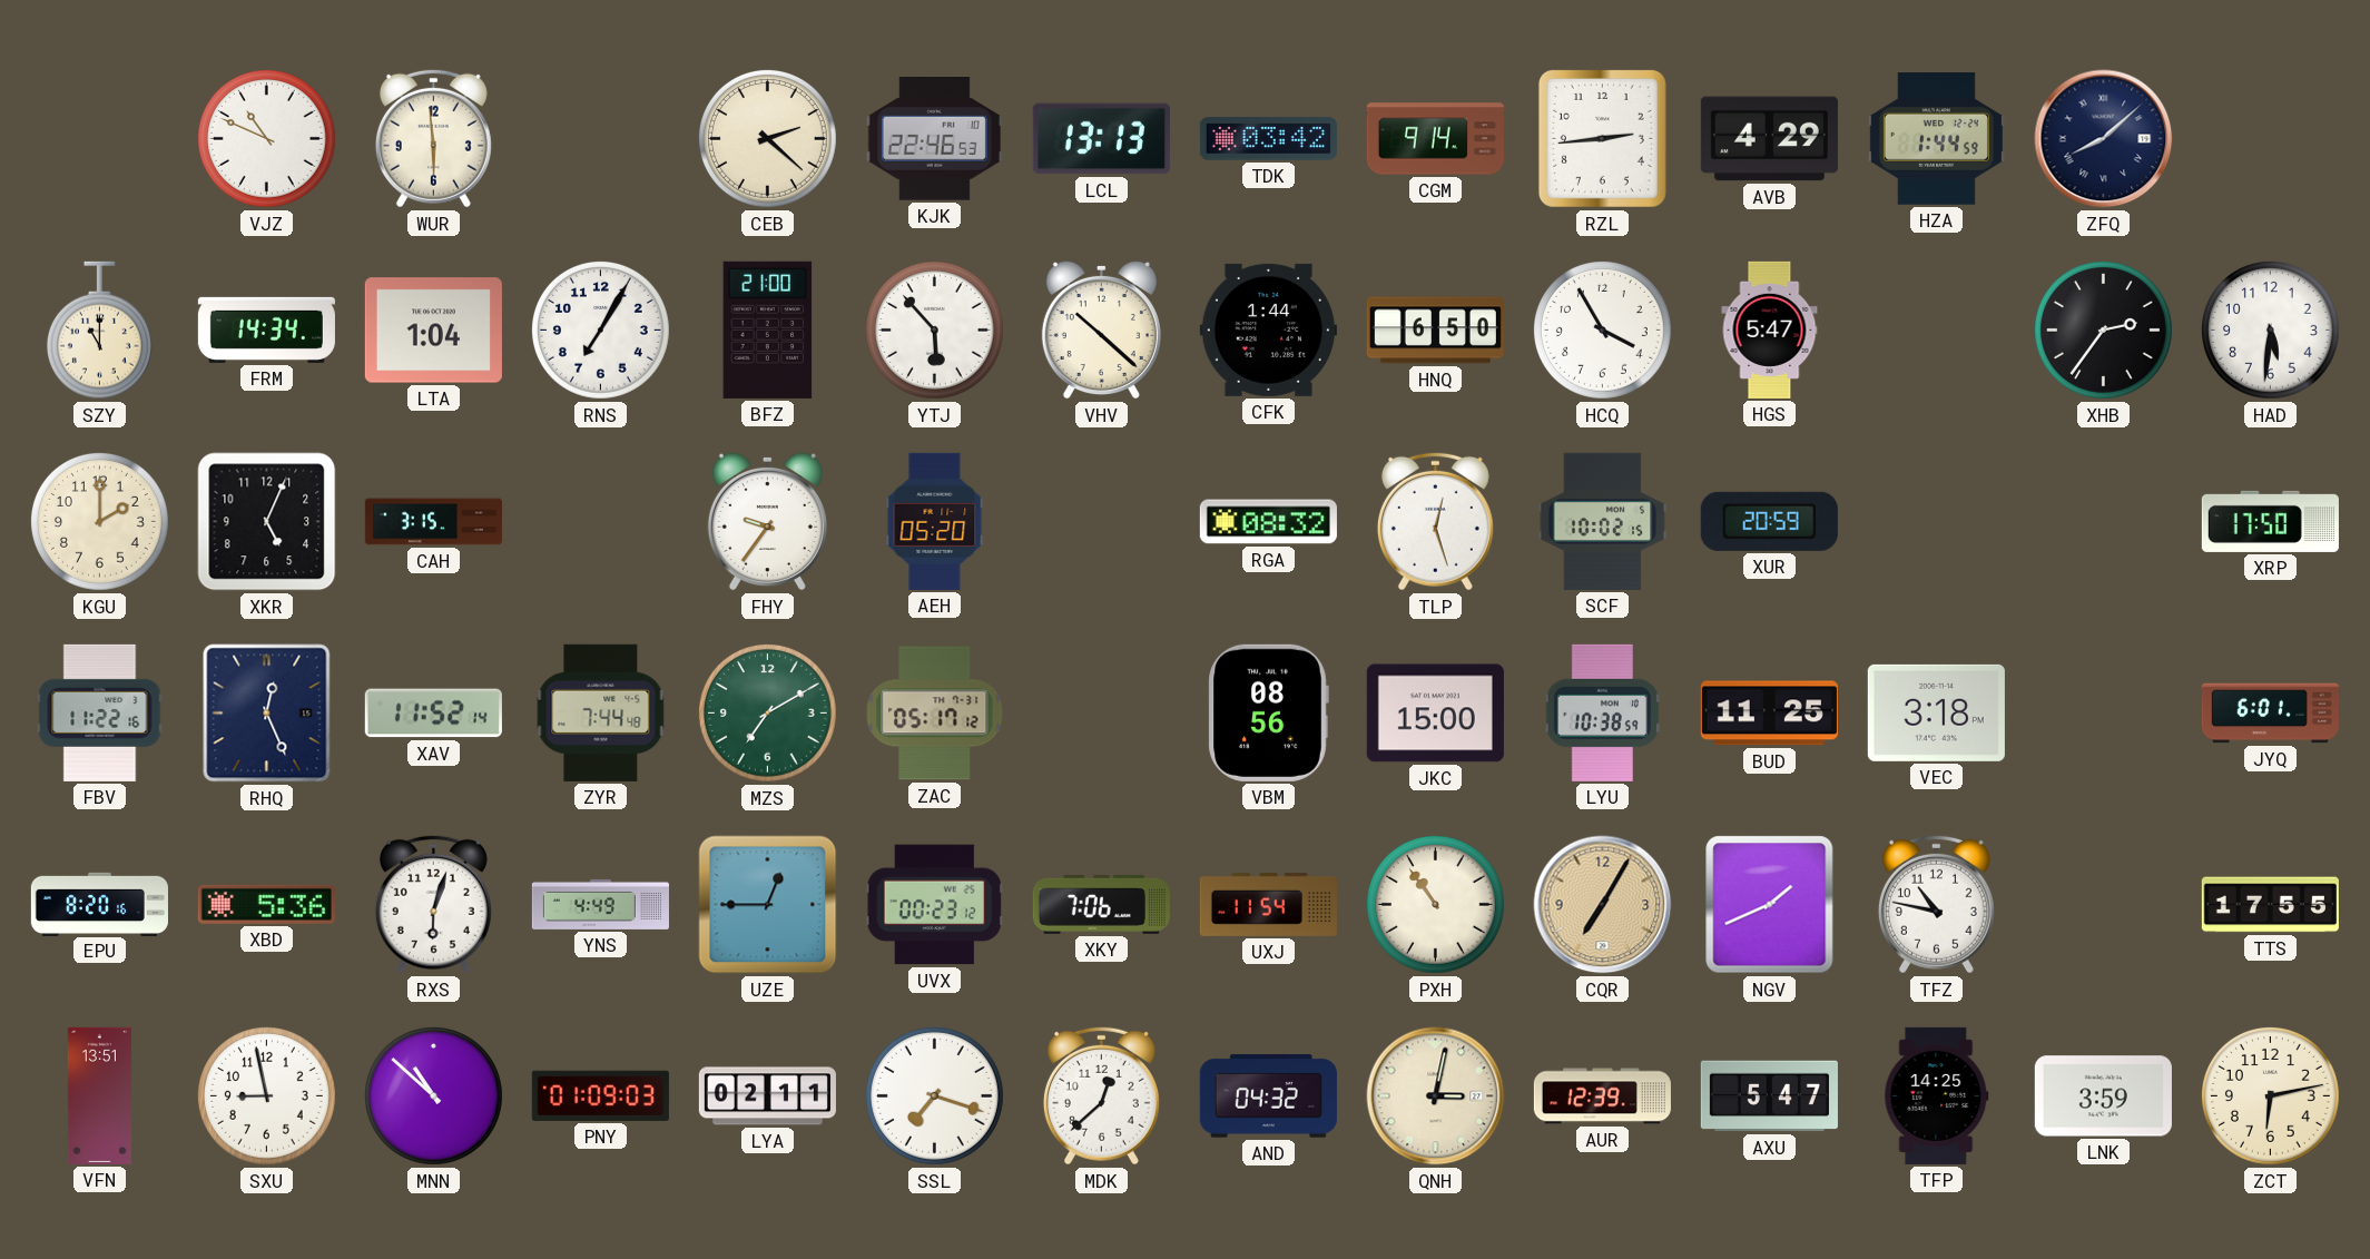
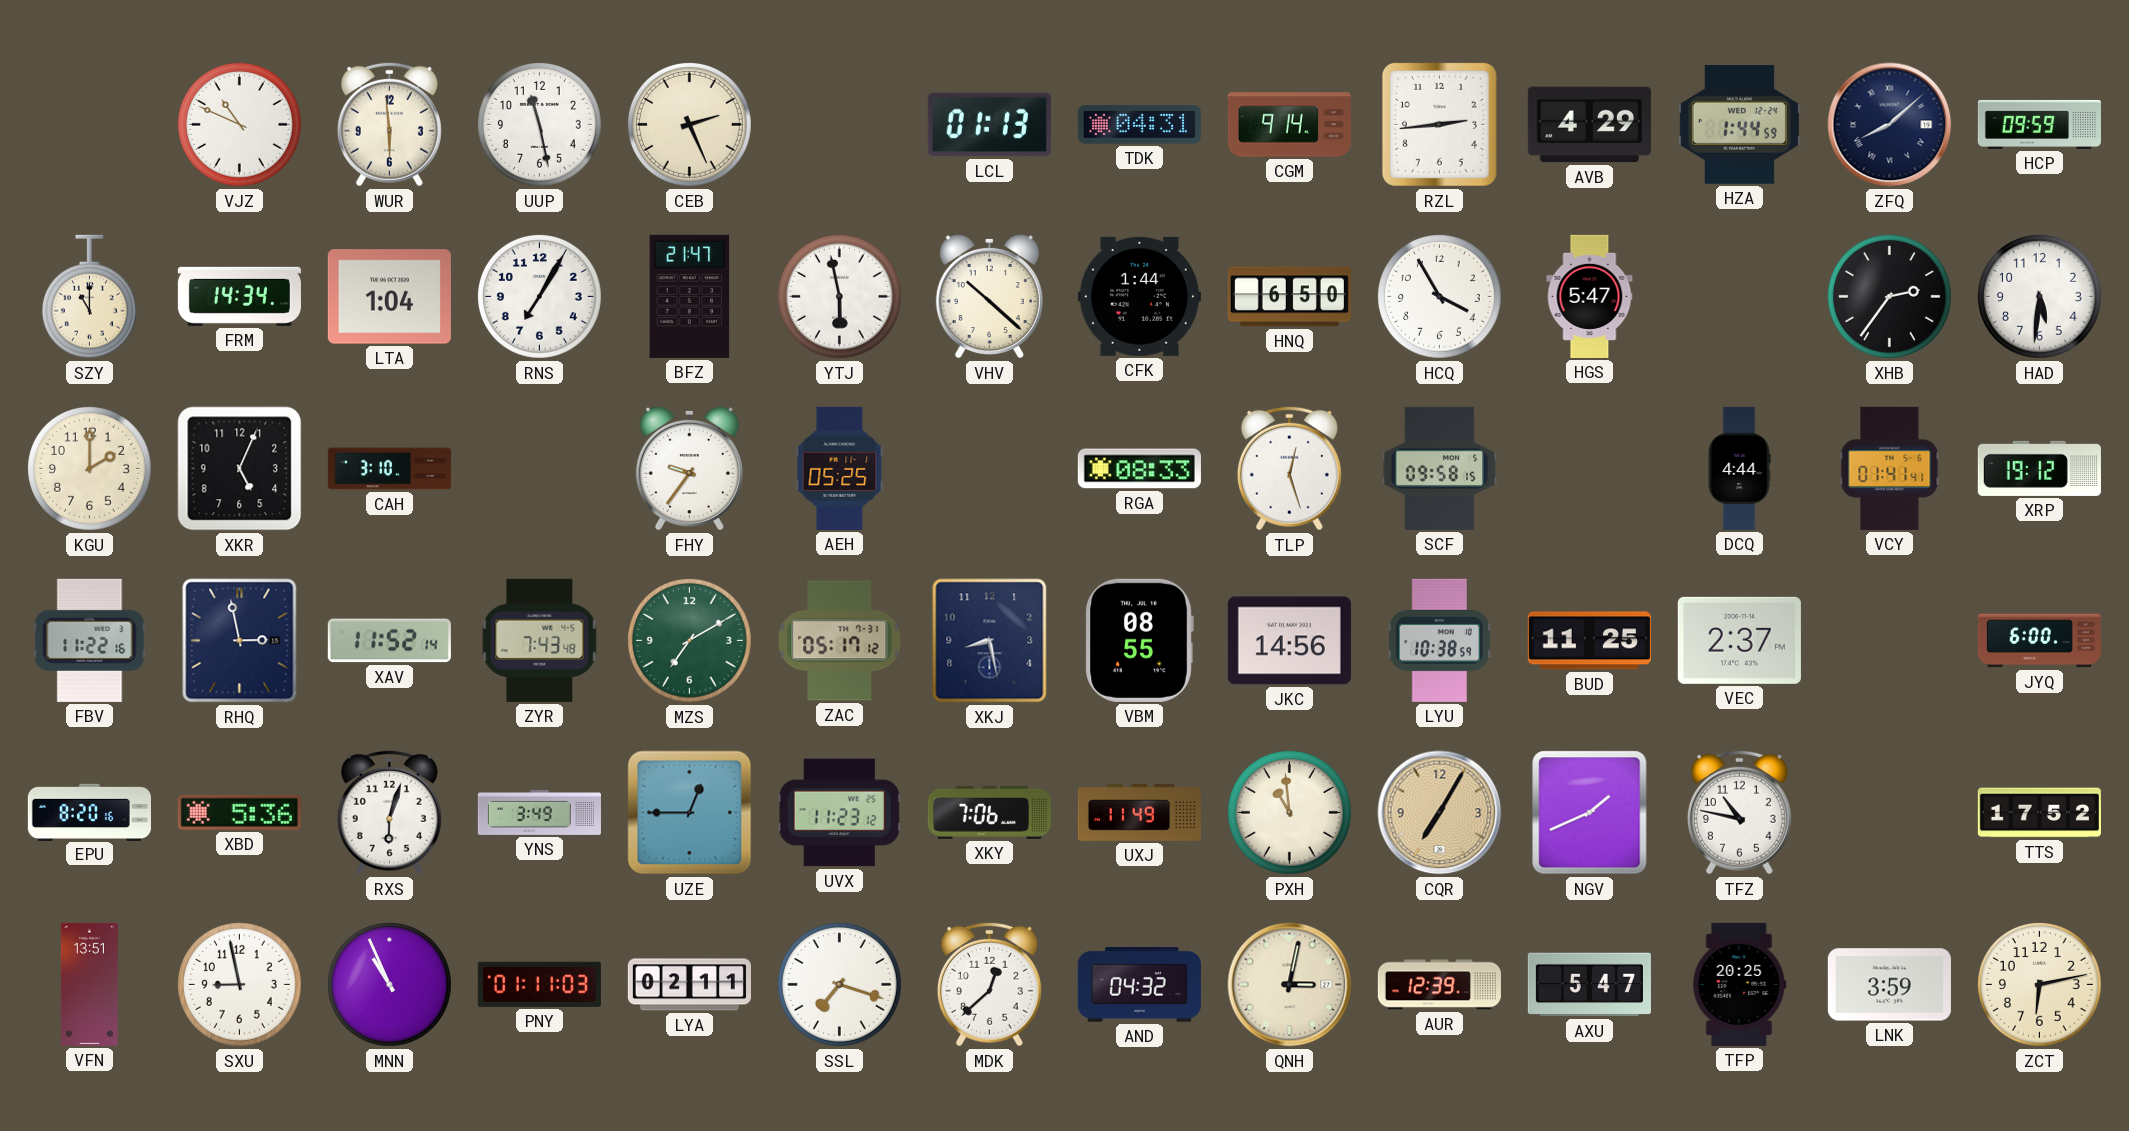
UUP: none -> 11:28 (539, 124)
CEB: 2:22 -> 2:26 (689, 124)
KJK: 22:46 -> none (934, 139)
LCL: 13:13 -> 01:13 (989, 125)
TDK: 03:42 -> 04:31 (1139, 125)
HCP: none -> 09:59 (2039, 124)
BFZ: 21:00 -> 21:47 (690, 296)
YTJ: 5:53 -> 5:58 (839, 296)
CAH: 3:15 -> 3:10 (389, 469)
AEH: 05:20 -> 05:25 (840, 468)
RGA: 08:32 -> 08:33 (1139, 469)
SCF: 10:02 -> 09:58 (1440, 468)
XUR: 20:59 -> none (1769, 521)
DCQ: none -> 4:44 (1739, 468)
VCY: none -> 01:41 (1890, 468)
XRP: 17:50 -> 19:12 (2039, 468)
RHQ: 12:26 -> 2:58 (240, 641)
ZYR: 7:44 -> 7:43 (540, 640)
XKJ: none -> 8:28 (990, 641)
VBM: 08:56 -> 08:55 (1139, 640)
JKC: 15:00 -> 14:56 (1289, 641)
VEC: 3:18 -> 2:37 (1739, 640)
JYQ: 6:01 -> 6:00 (2039, 641)
YNS: 4:49 -> 3:49 (539, 812)
UVX: 00:23 -> 11:23 (839, 813)
UXJ: 11:54 -> 11:49 (1139, 812)
PXH: 10:54 -> 10:59 (1289, 812)
TTS: 17:55 -> 17:52 (2039, 813)
MNN: 10:52 -> 10:56 (389, 984)
PNY: 01:09 -> 01:11 (539, 984)
TFP: 14:25 -> 20:25 (1740, 984)
